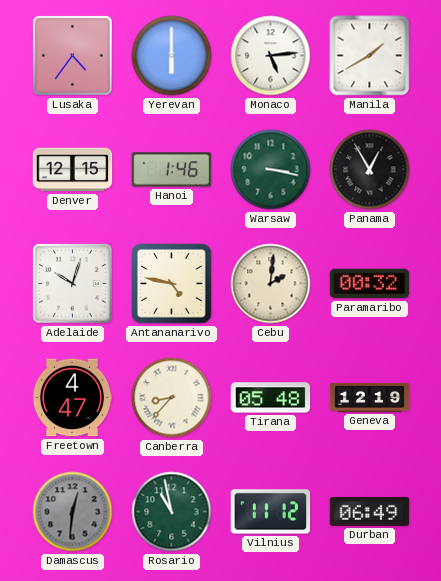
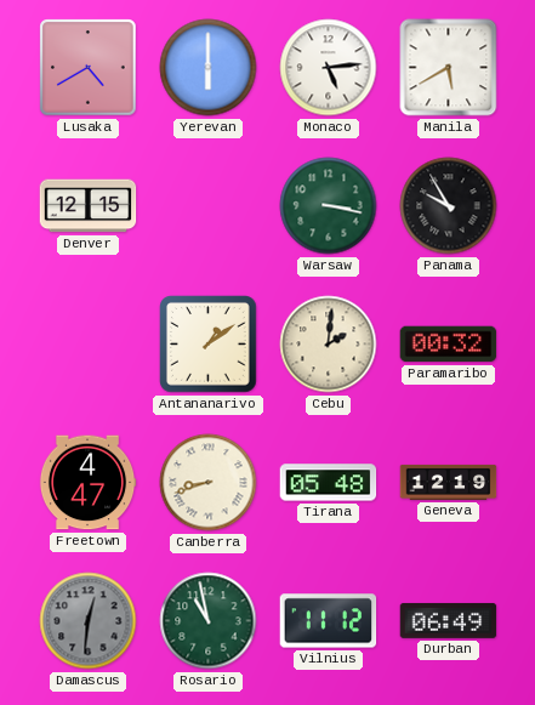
Lusaka: 4:36 -> 4:40 (89, 68)
Manila: 1:40 -> 5:40 (449, 68)
Hanoi: 1:46 -> none (172, 170)
Panama: 12:55 -> 9:55 (449, 206)
Adelaide: 10:03 -> none (73, 284)
Antananarivo: 4:47 -> 1:09 (209, 345)
Canberra: 8:37 -> 8:42 (209, 483)
